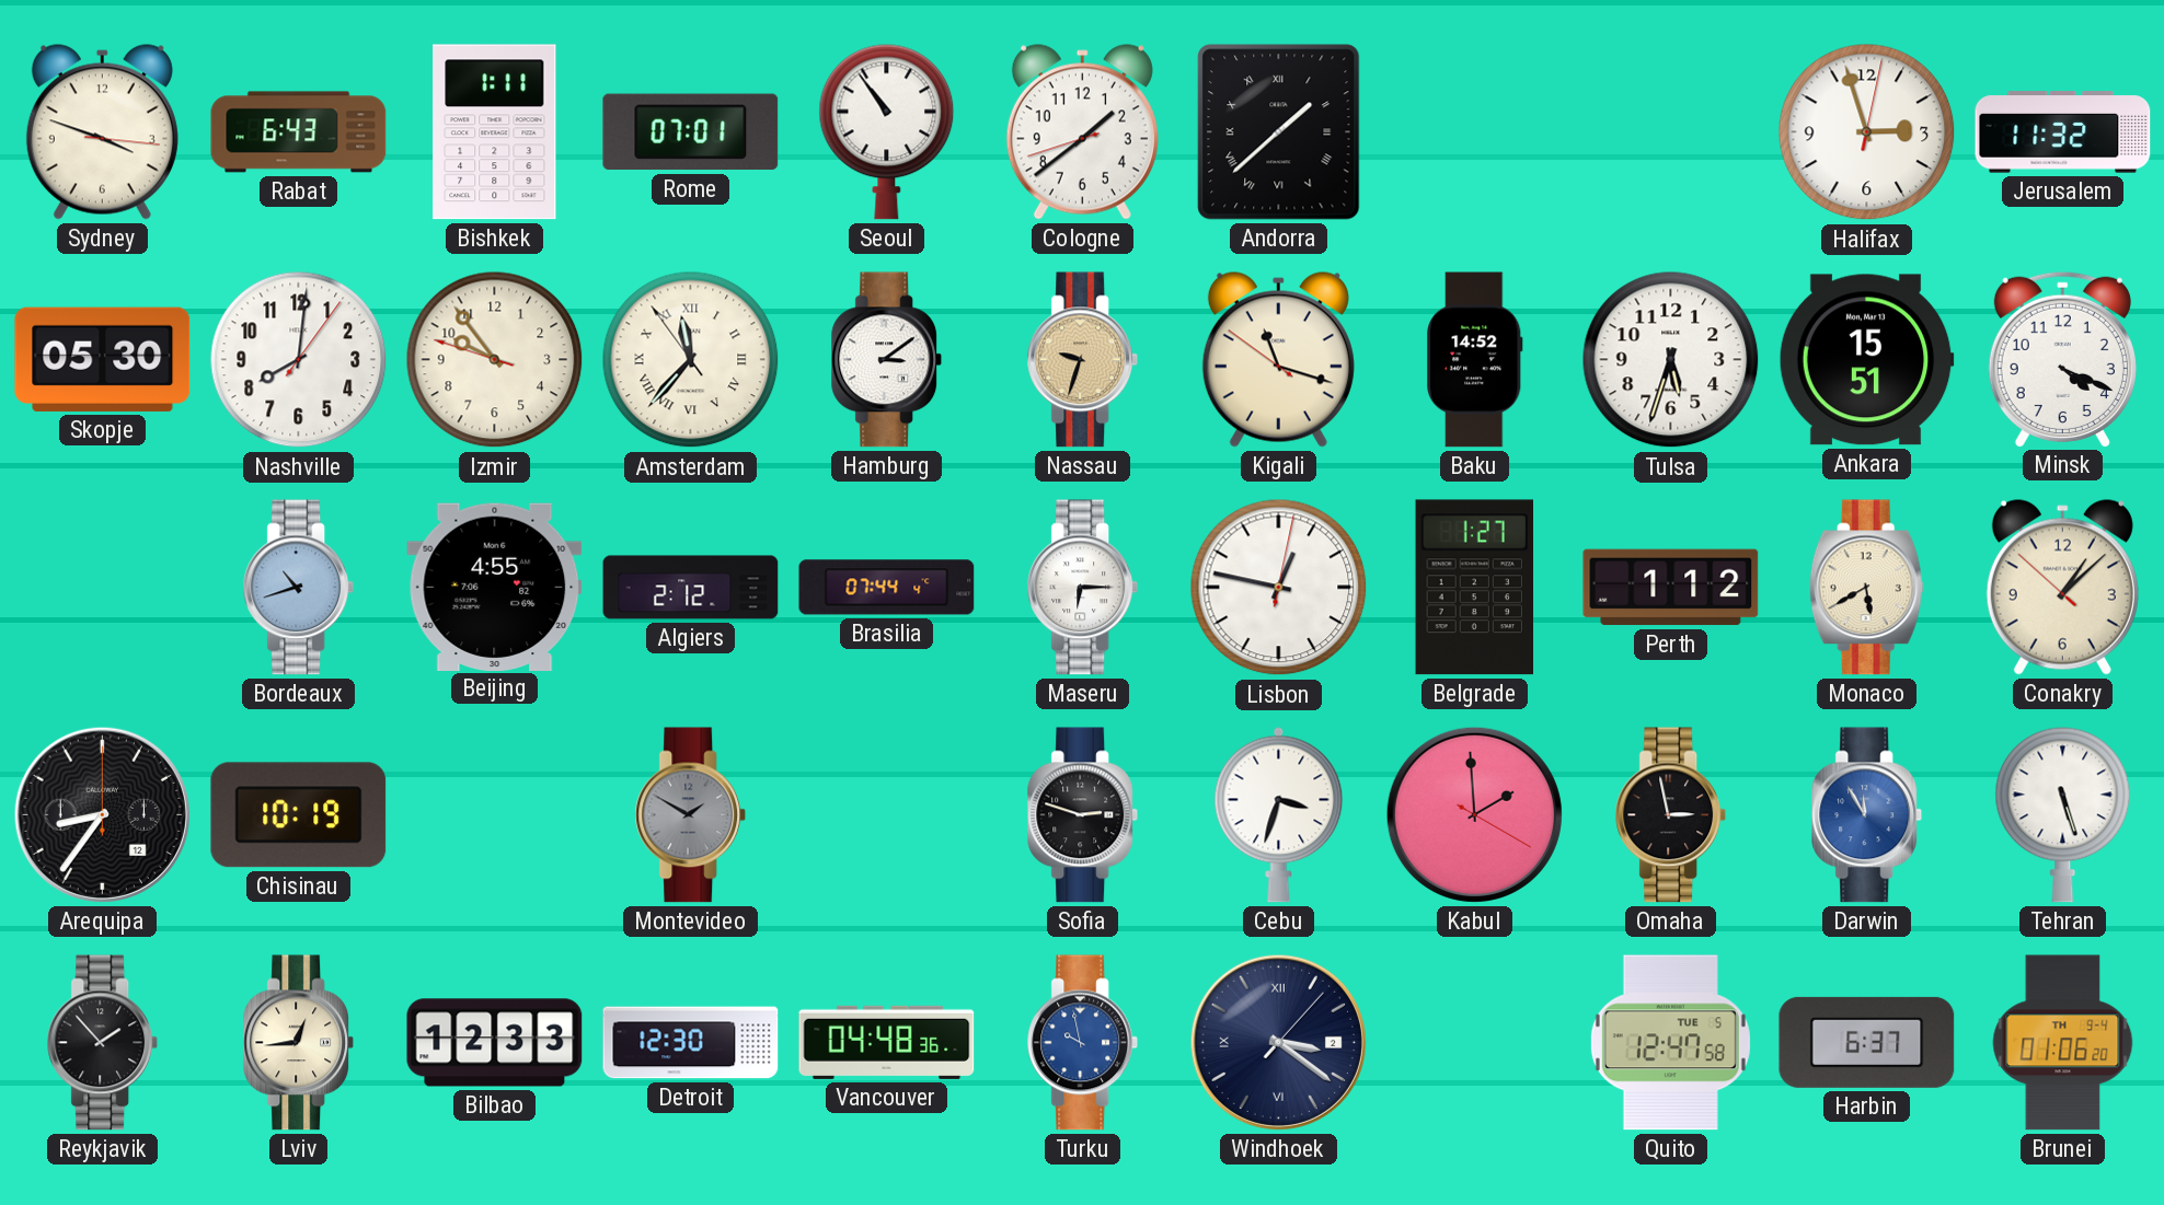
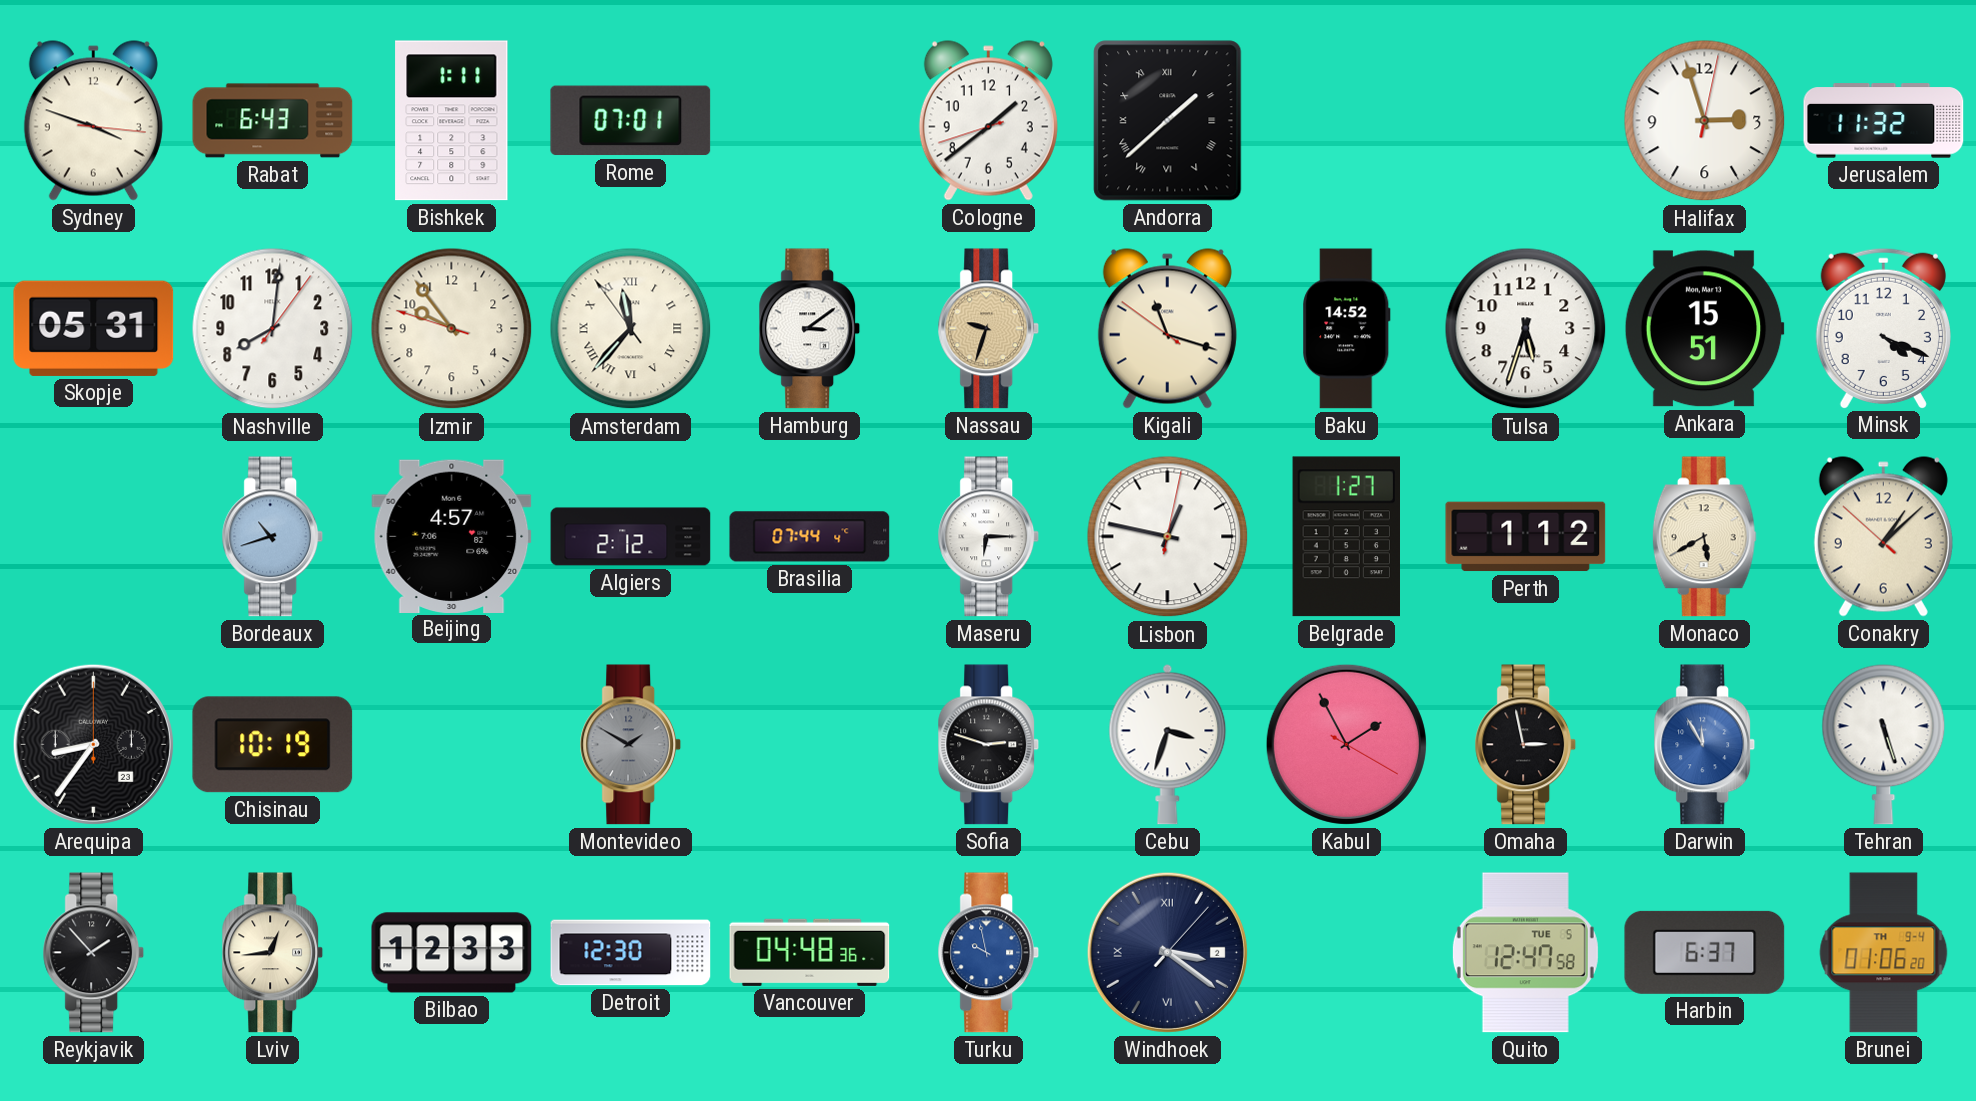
Seoul: 10:54 -> none (887, 131)
Skopje: 05:30 -> 05:31 (94, 328)
Beijing: 4:55 -> 4:57 (452, 536)
Arequipa date: 12 -> 23 (93, 744)
Kabul: 1:59 -> 1:55 (1346, 744)
